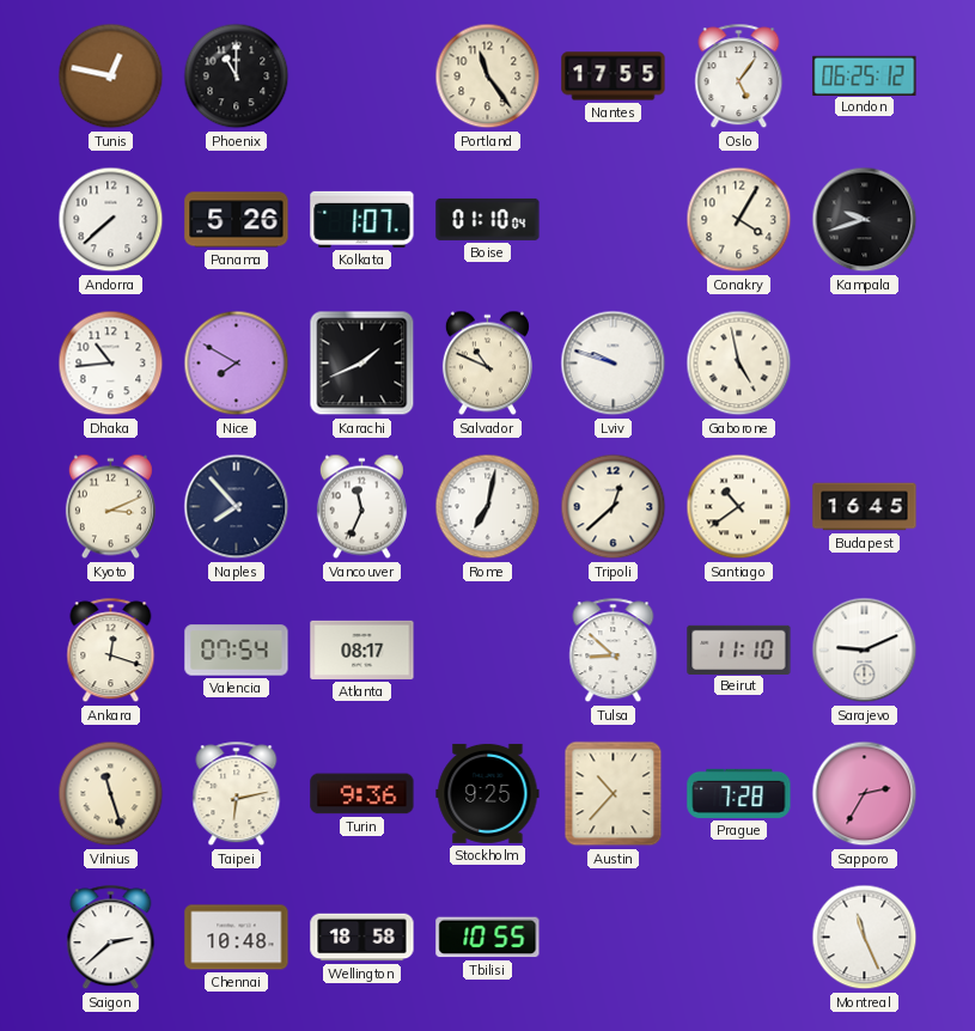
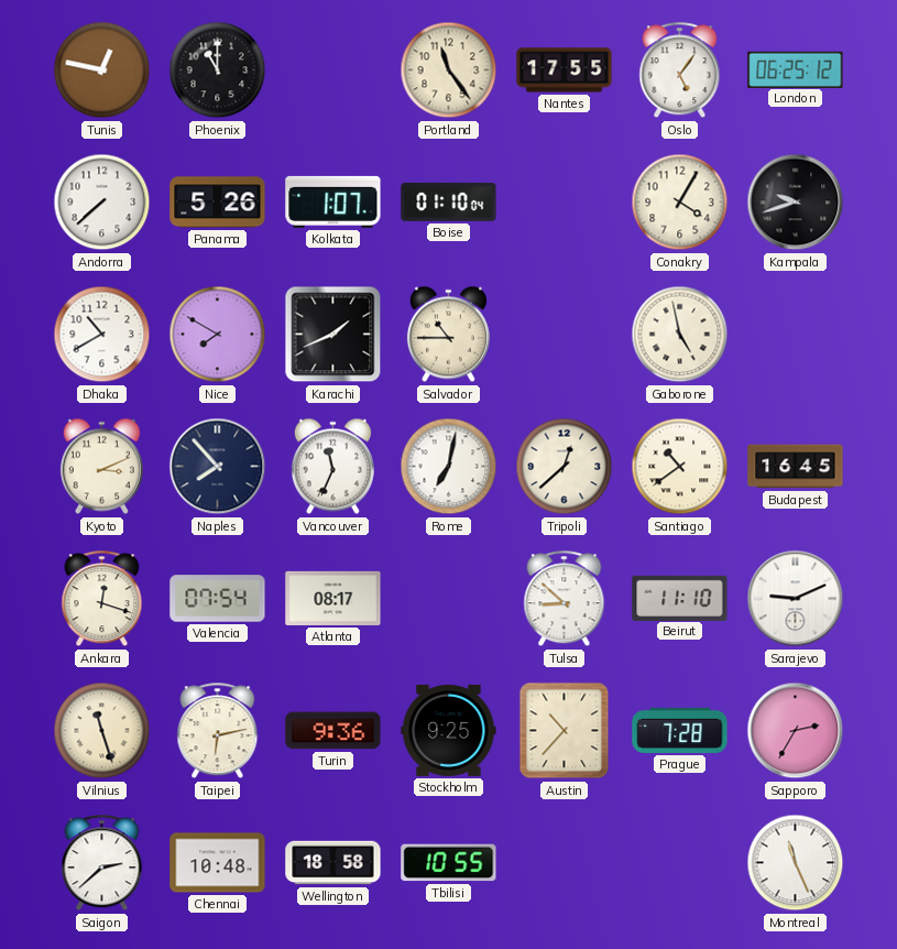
Dhaka: 10:44 -> 10:40 (102, 335)
Salvador: 10:49 -> 10:45 (448, 335)
Lviv: 9:48 -> none (614, 364)
